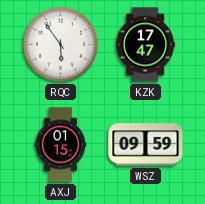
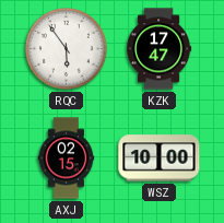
AXJ: 01:15 -> 02:15 (67, 159)
WSZ: 09:59 -> 10:00 (160, 159)
